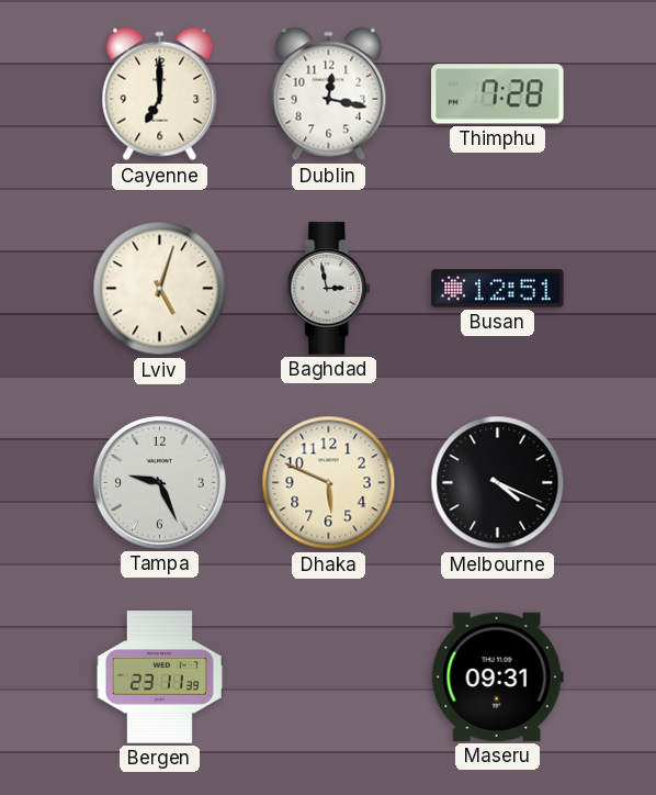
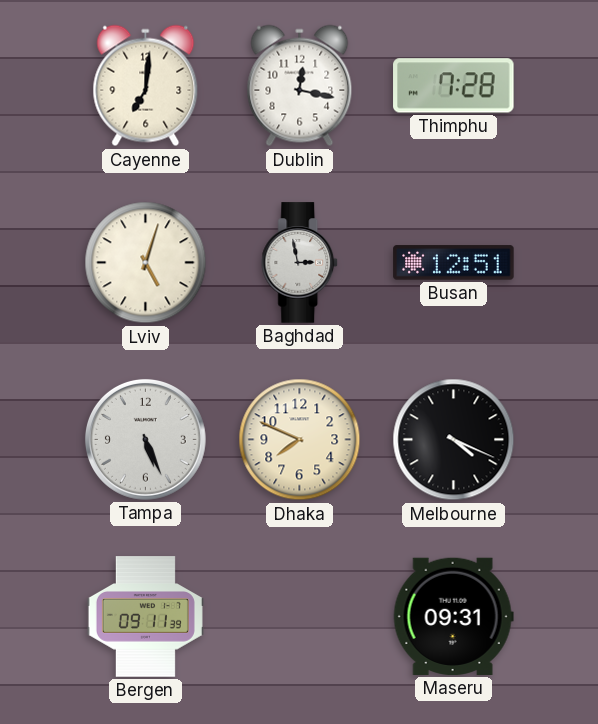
Cayenne: 7:00 -> 7:01 (146, 86)
Tampa: 9:26 -> 5:26 (145, 439)
Dhaka: 5:49 -> 7:49 (300, 440)
Bergen: 23:11 -> 09:11 (145, 617)
